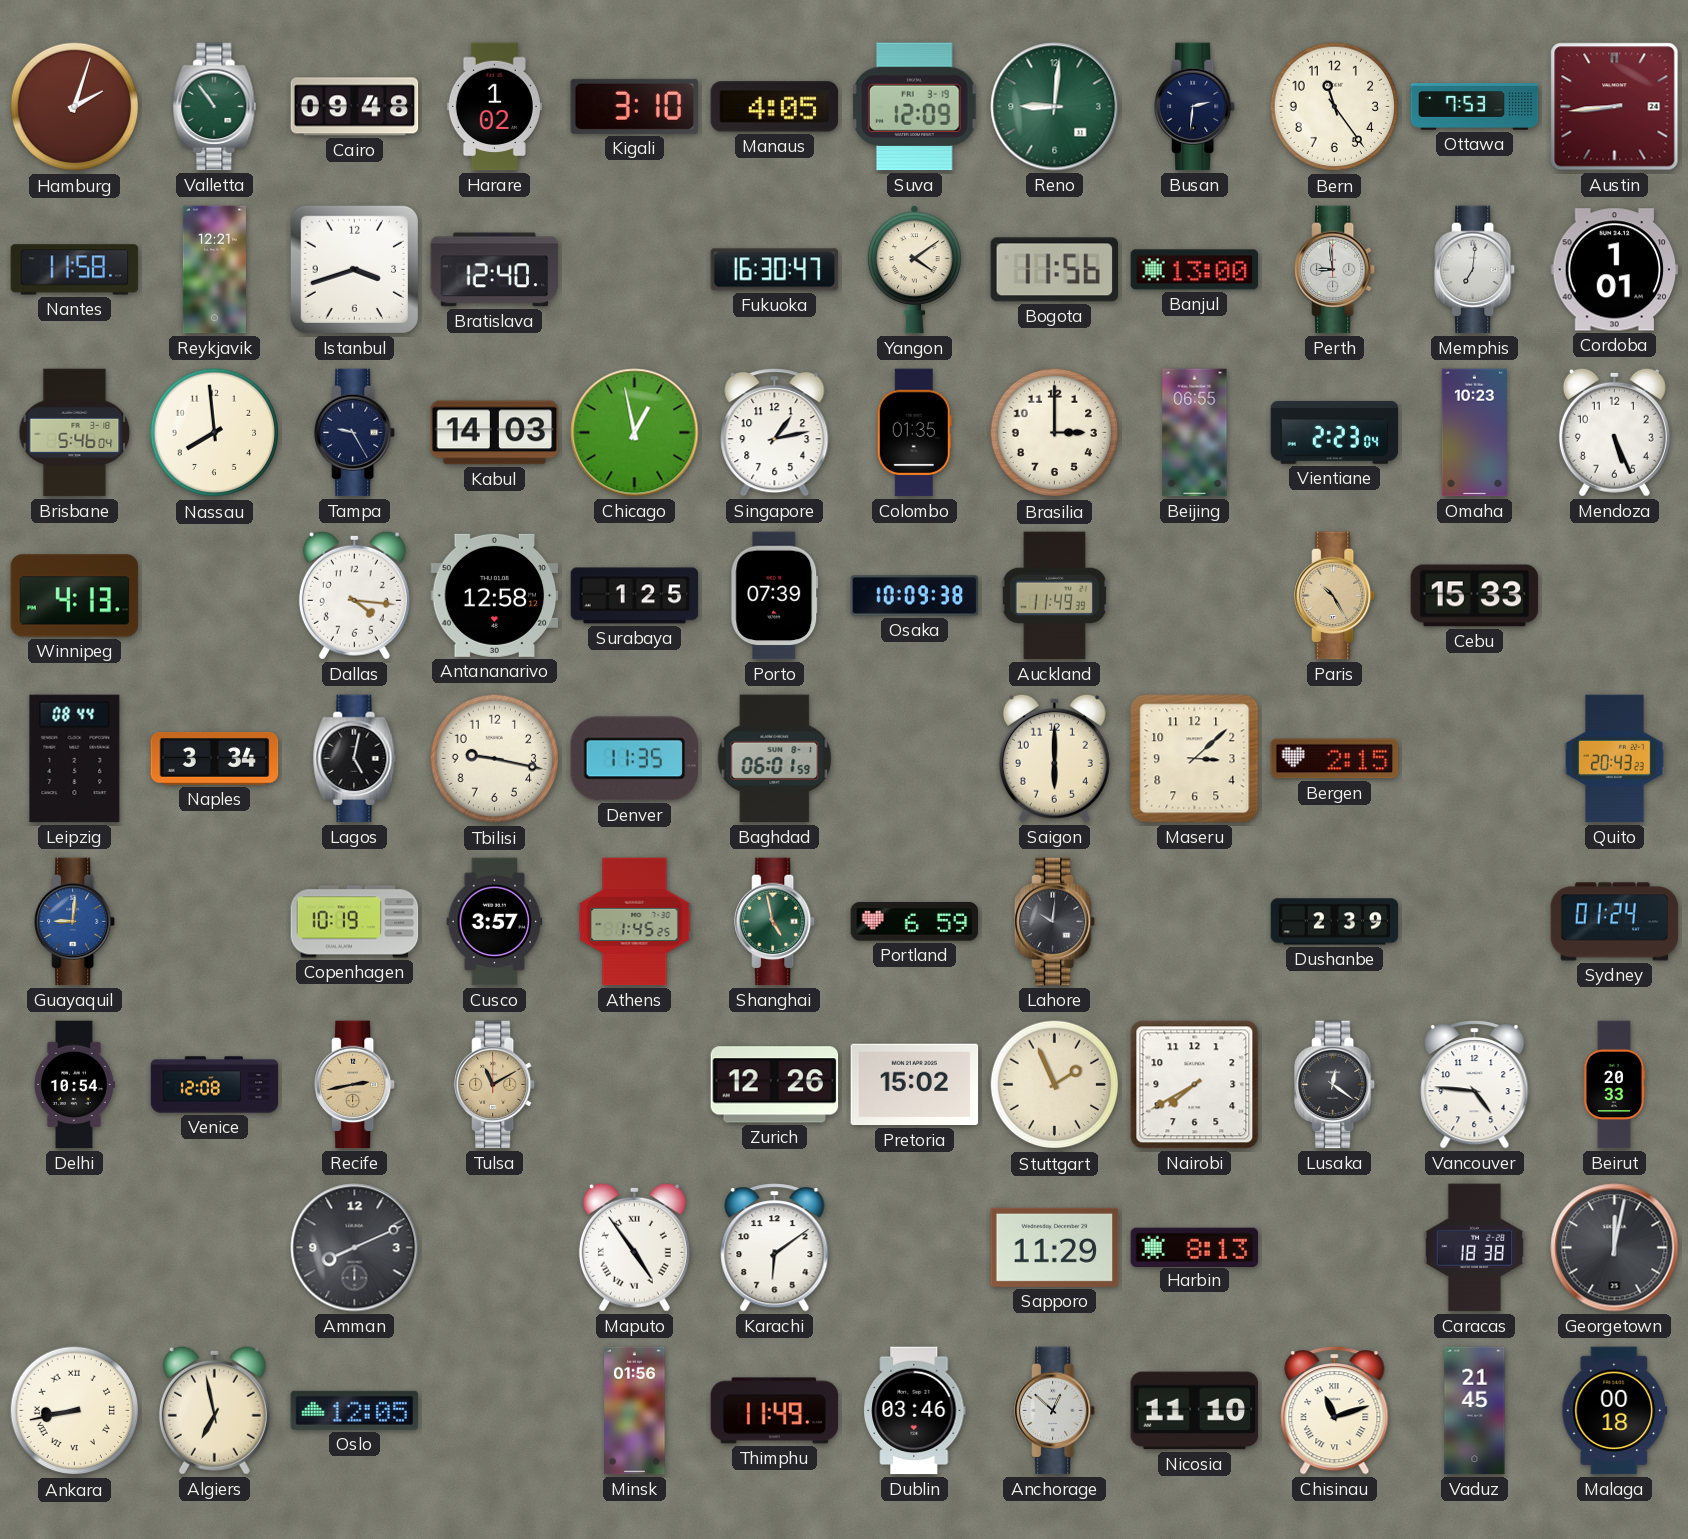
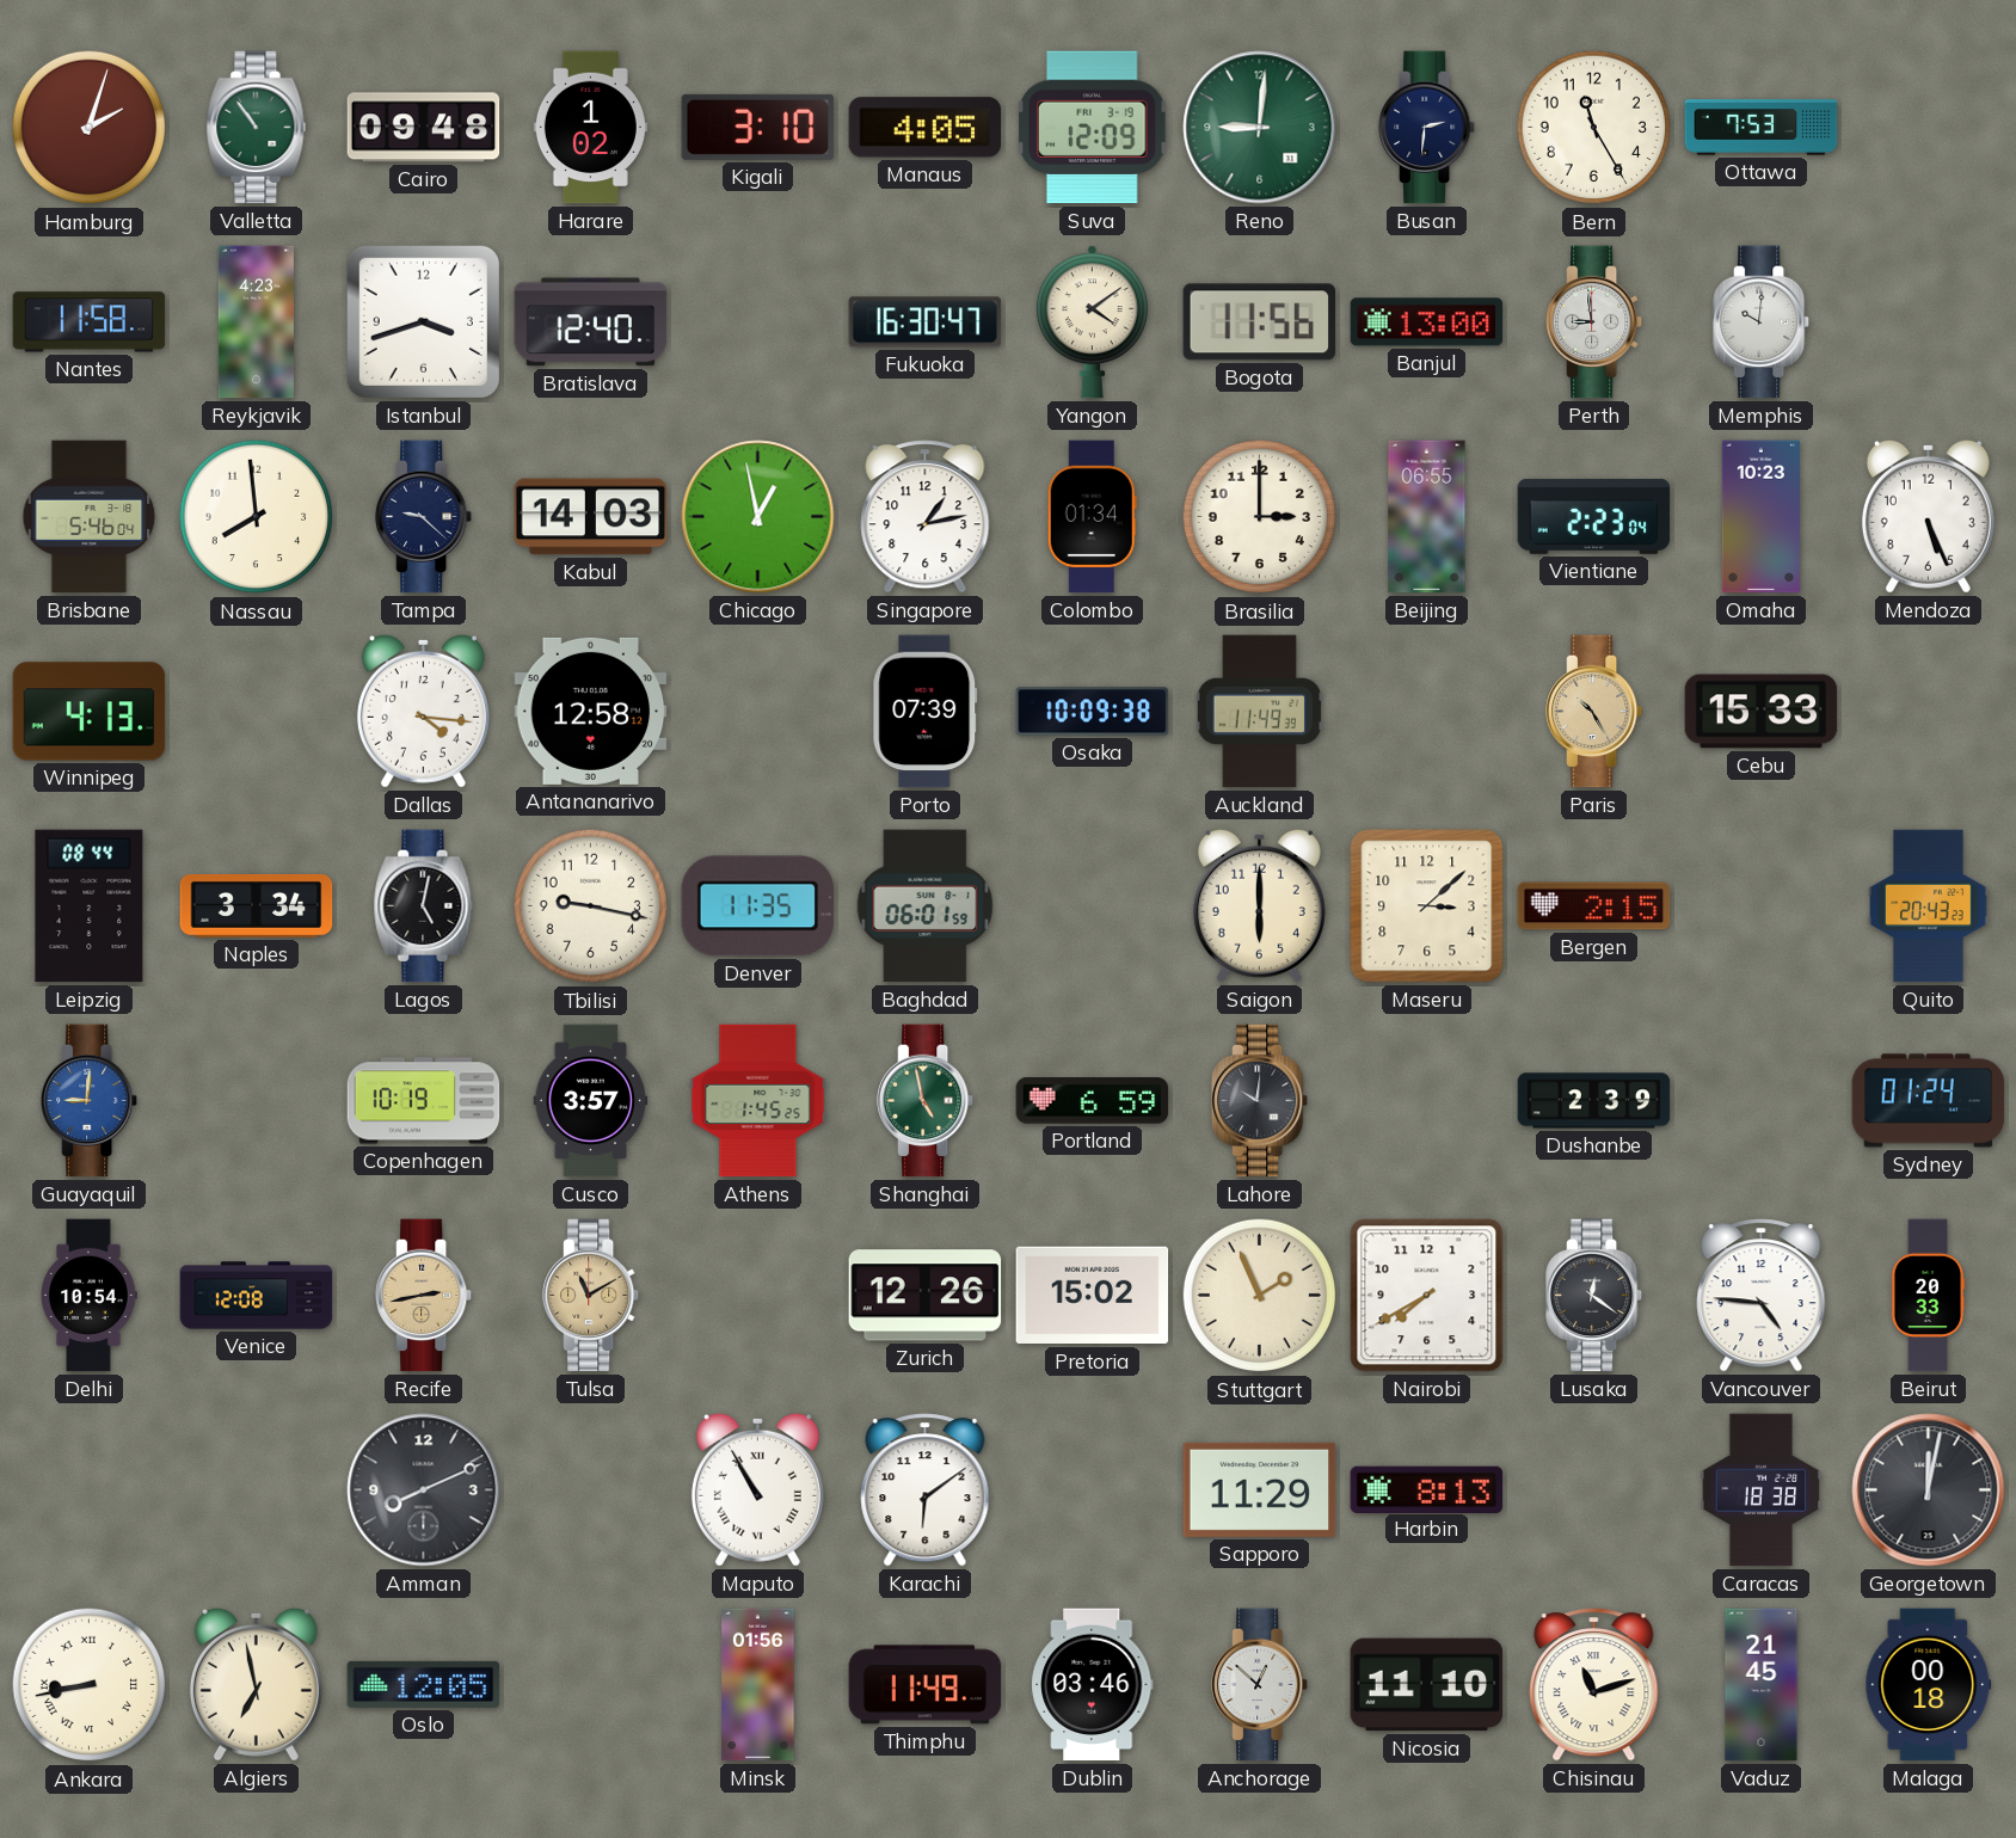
Bern: 11:24 -> 11:25 (1594, 128)
Austin: 8:44 -> none (1615, 107)
Reykjavik: 12:21 -> 4:23 (256, 322)
Memphis: 7:01 -> 10:01 (1763, 322)
Cordoba: 1:01 -> none (1615, 270)
Tampa: 9:25 -> 9:22 (425, 517)
Colombo: 01:35 -> 01:34 (1092, 517)
Surabaya: 1:25 -> none (635, 596)
Maputo: 4:54 -> 10:55 (757, 1489)
